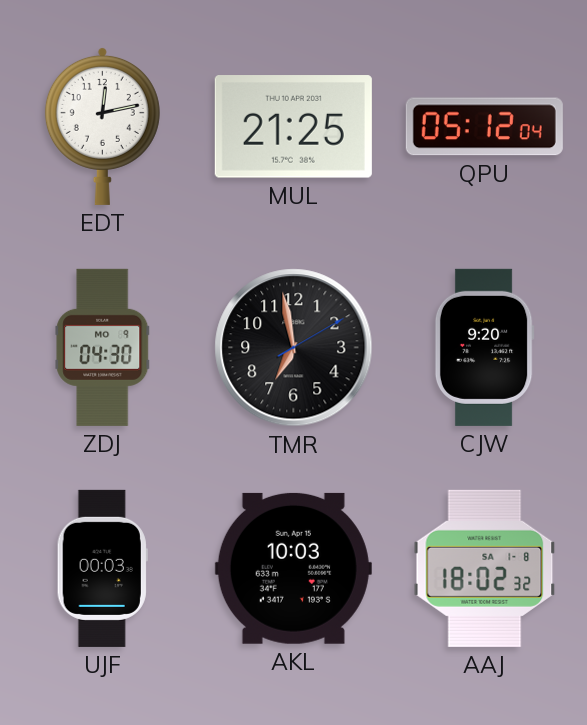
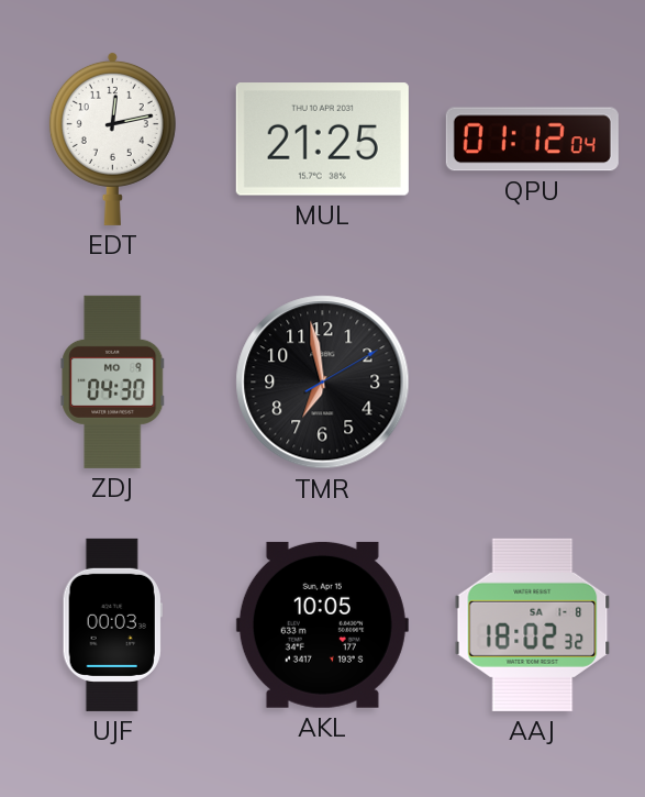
QPU: 05:12 -> 01:12 (532, 140)
CJW: 9:20 -> none (484, 347)
AKL: 10:03 -> 10:05 (322, 624)
